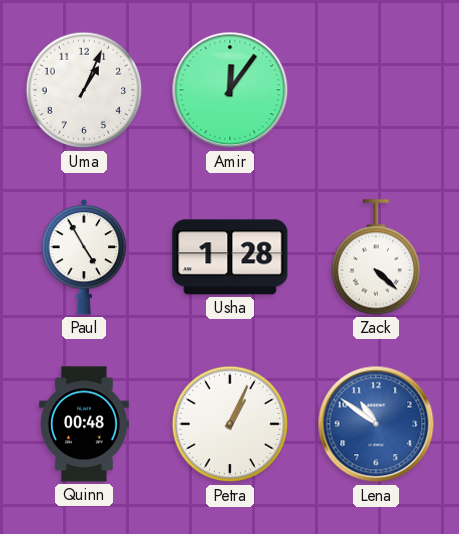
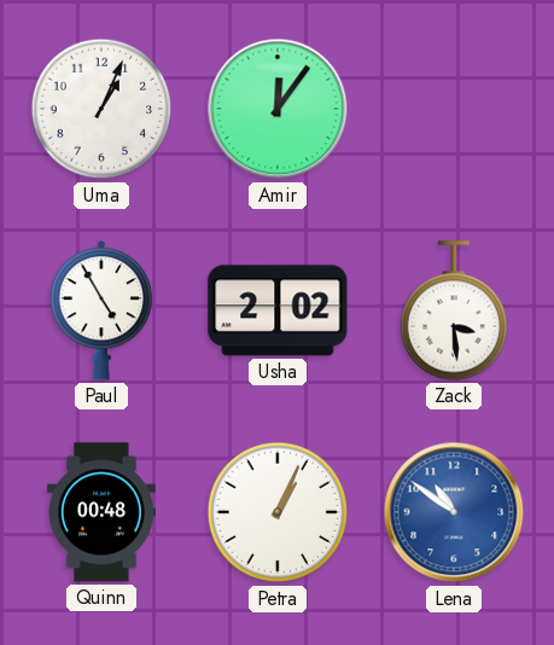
Usha: 1:28 -> 2:02 (278, 310)
Zack: 4:22 -> 3:29 (453, 310)
